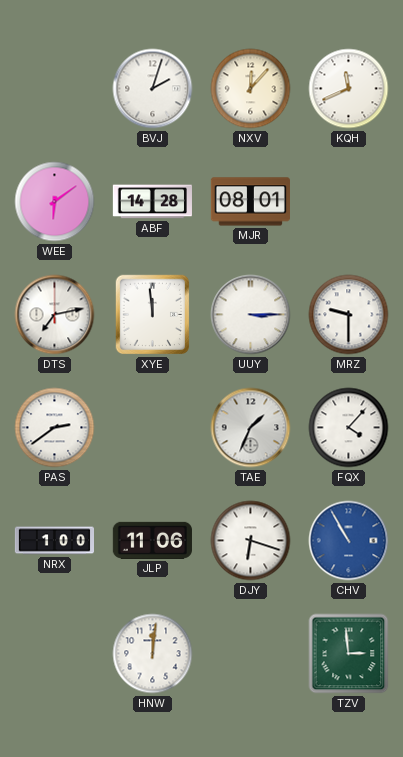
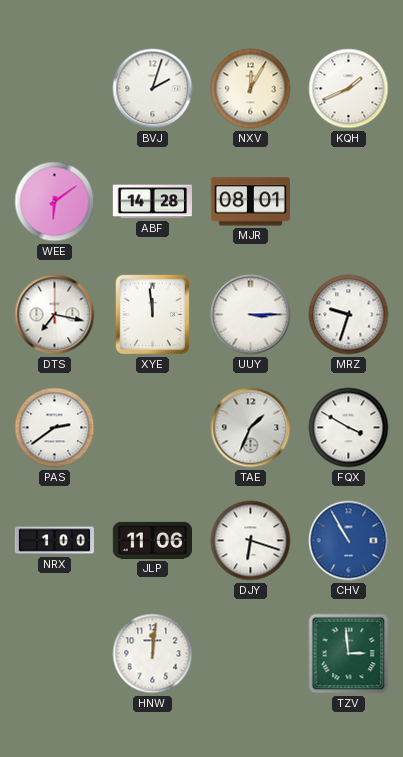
NXV: 12:07 -> 12:05 (251, 89)
KQH: 11:41 -> 1:41 (349, 89)
DTS: 7:13 -> 7:17 (55, 315)
MRZ: 9:30 -> 9:33 (349, 315)
FQX: 4:07 -> 3:50 (349, 428)
